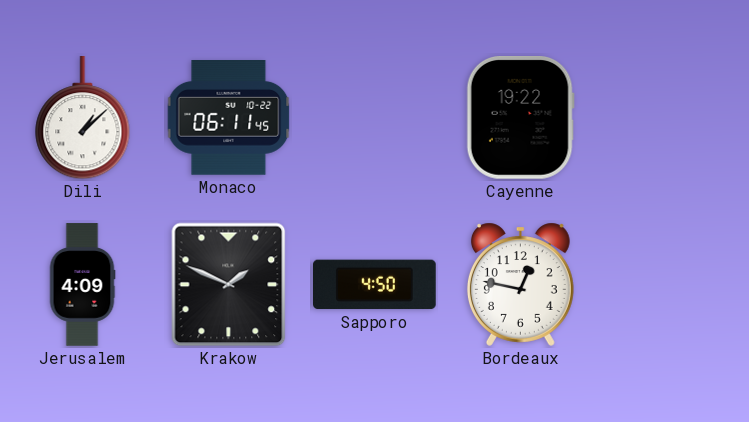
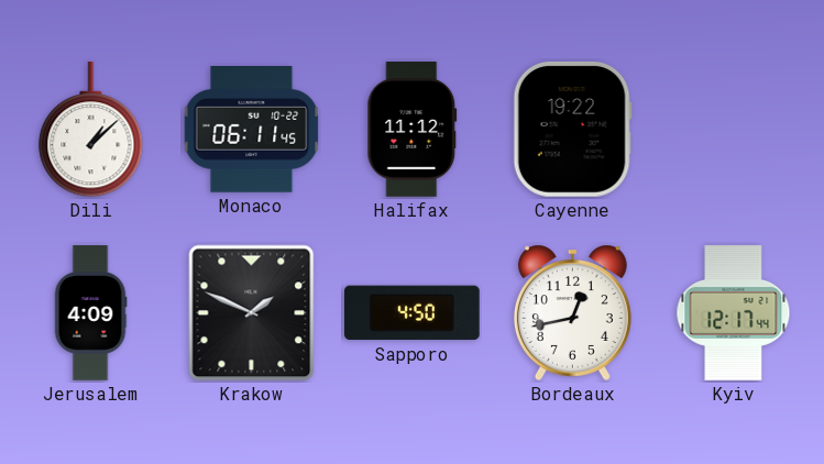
Halifax: none -> 11:12 (413, 130)
Bordeaux: 12:47 -> 12:43 (572, 312)
Kyiv: none -> 12:17 (734, 313)
